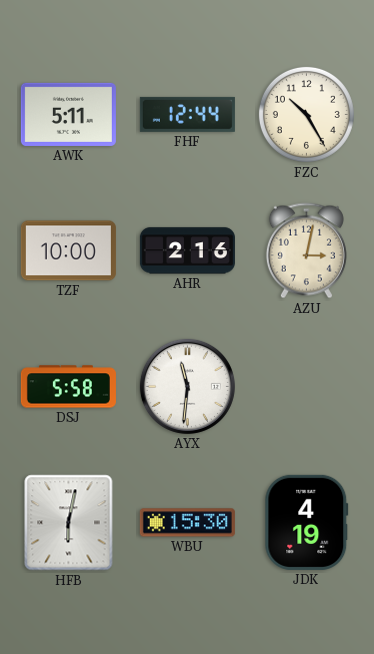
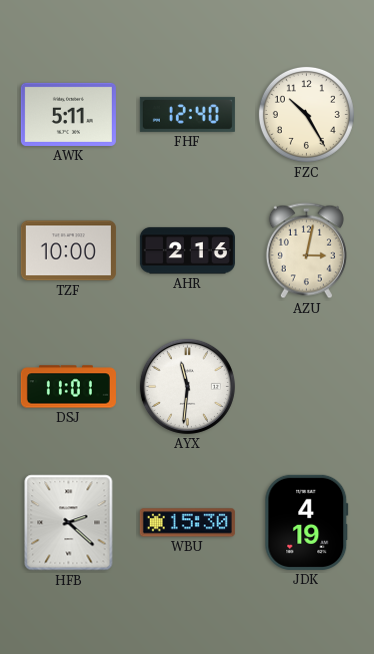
FHF: 12:44 -> 12:40 (187, 114)
DSJ: 5:58 -> 11:01 (68, 387)
HFB: 6:02 -> 2:22 (69, 523)
